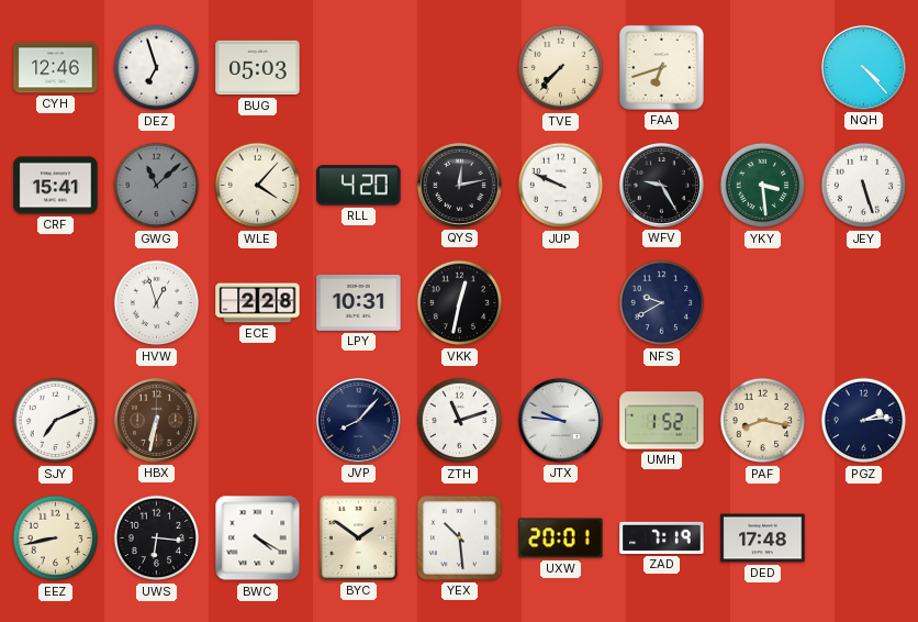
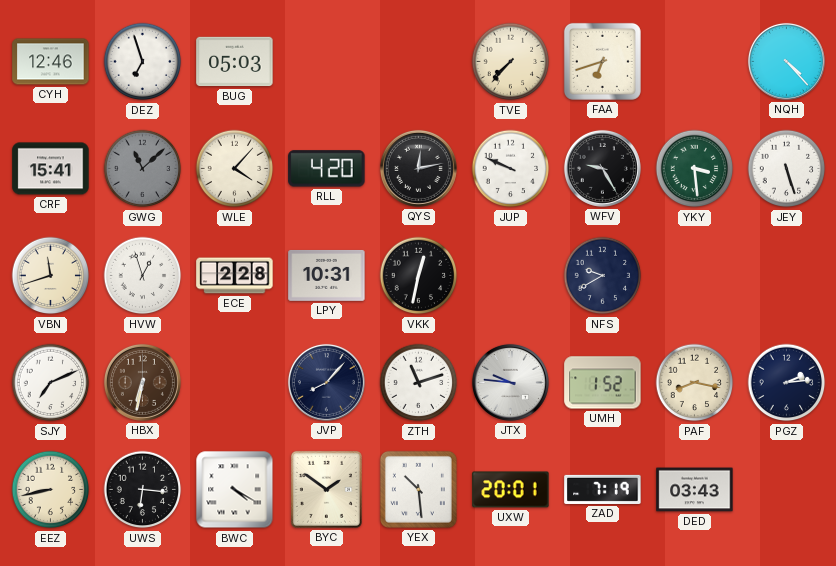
VBN: none -> 11:42 (51, 276)
DED: 17:48 -> 03:43 (695, 490)
